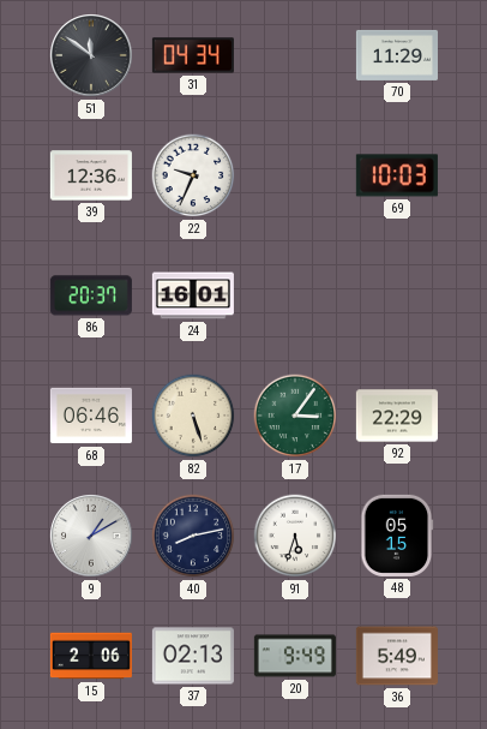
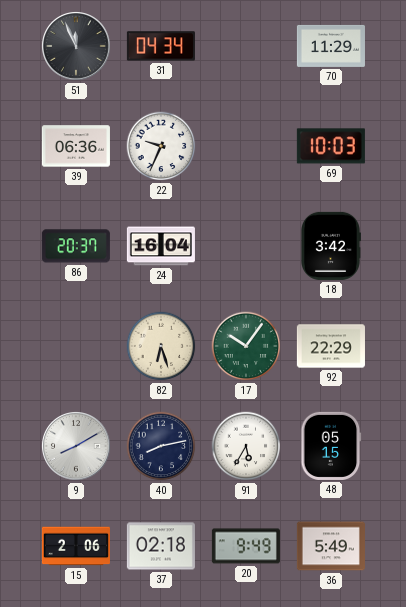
51: 11:51 -> 11:56 (77, 47)
39: 12:36 -> 06:36 (76, 146)
24: 16:01 -> 16:04 (161, 246)
18: none -> 3:42 (331, 246)
68: 06:46 -> none (91, 416)
82: 5:27 -> 6:27 (161, 346)
17: 3:06 -> 10:06 (246, 346)
9: 1:10 -> 8:10 (77, 447)
91: 5:33 -> 5:35 (246, 446)
37: 02:13 -> 02:18 (161, 546)
